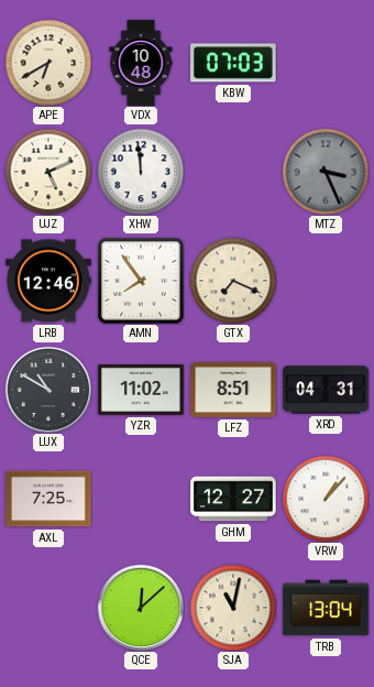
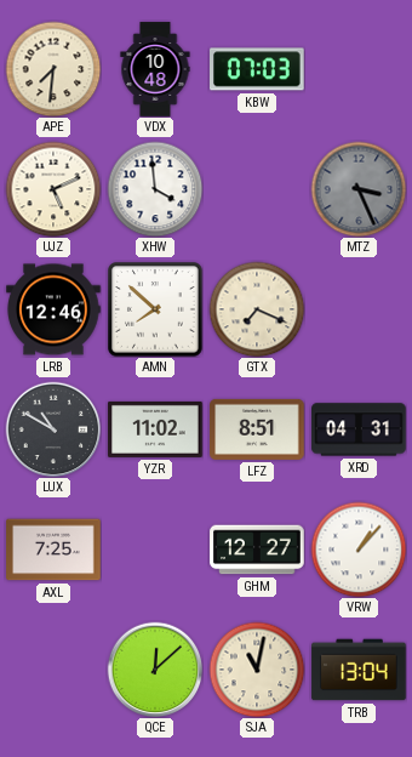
APE: 6:40 -> 7:31 (53, 69)
XHW: 11:59 -> 3:59 (155, 189)
AMN: 7:54 -> 7:52 (155, 309)
